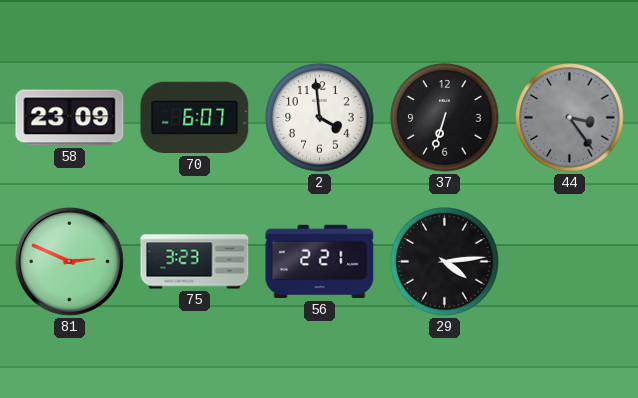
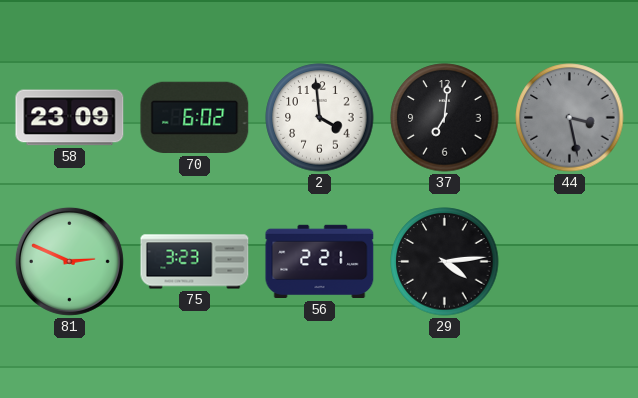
70: 6:07 -> 6:02 (195, 118)
37: 6:33 -> 7:01 (445, 118)
44: 3:24 -> 3:28 (570, 118)
